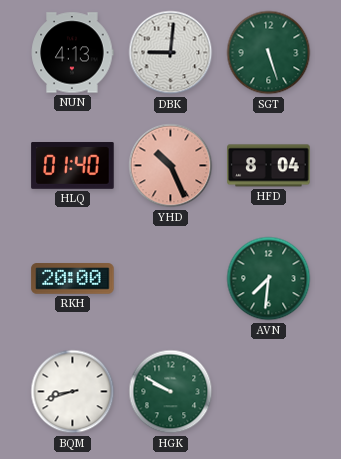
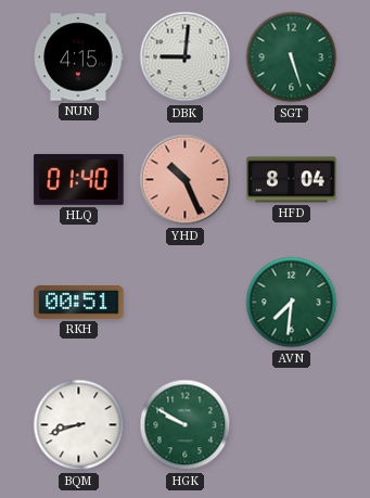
NUN: 4:13 -> 4:15 (78, 58)
RKH: 20:00 -> 00:51 (79, 303)
